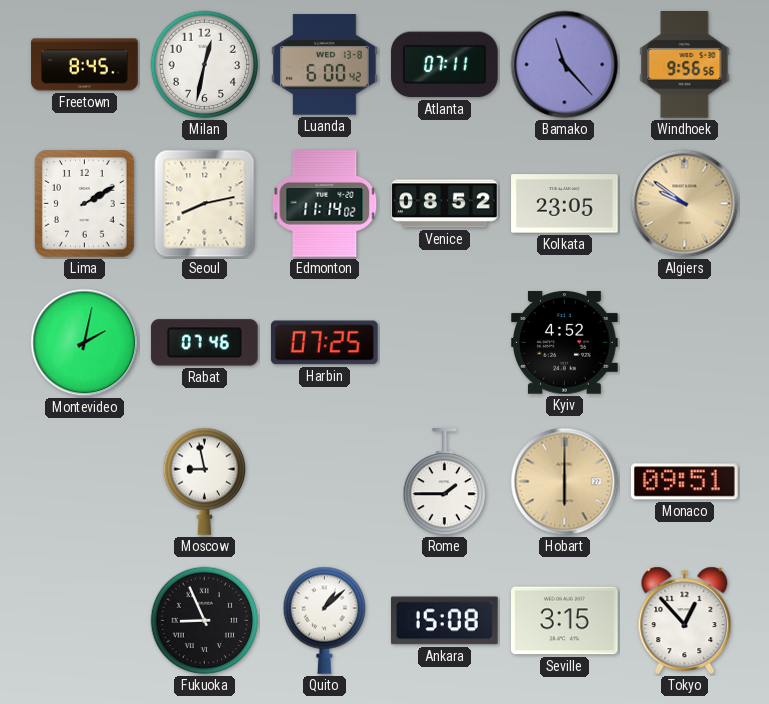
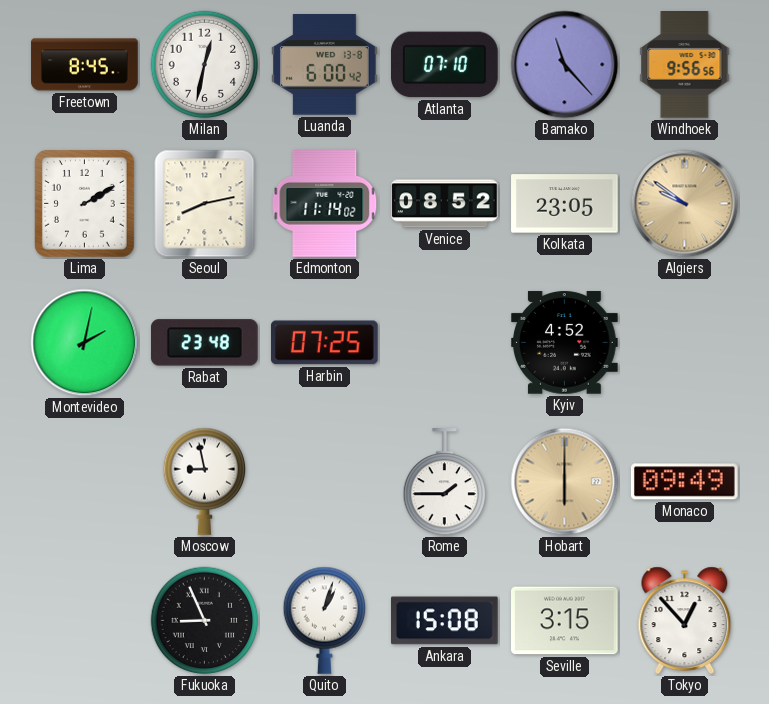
Atlanta: 07:11 -> 07:10 (445, 65)
Rabat: 07:46 -> 23:48 (205, 343)
Monaco: 09:51 -> 09:49 (684, 482)
Quito: 1:08 -> 1:03 (325, 620)
